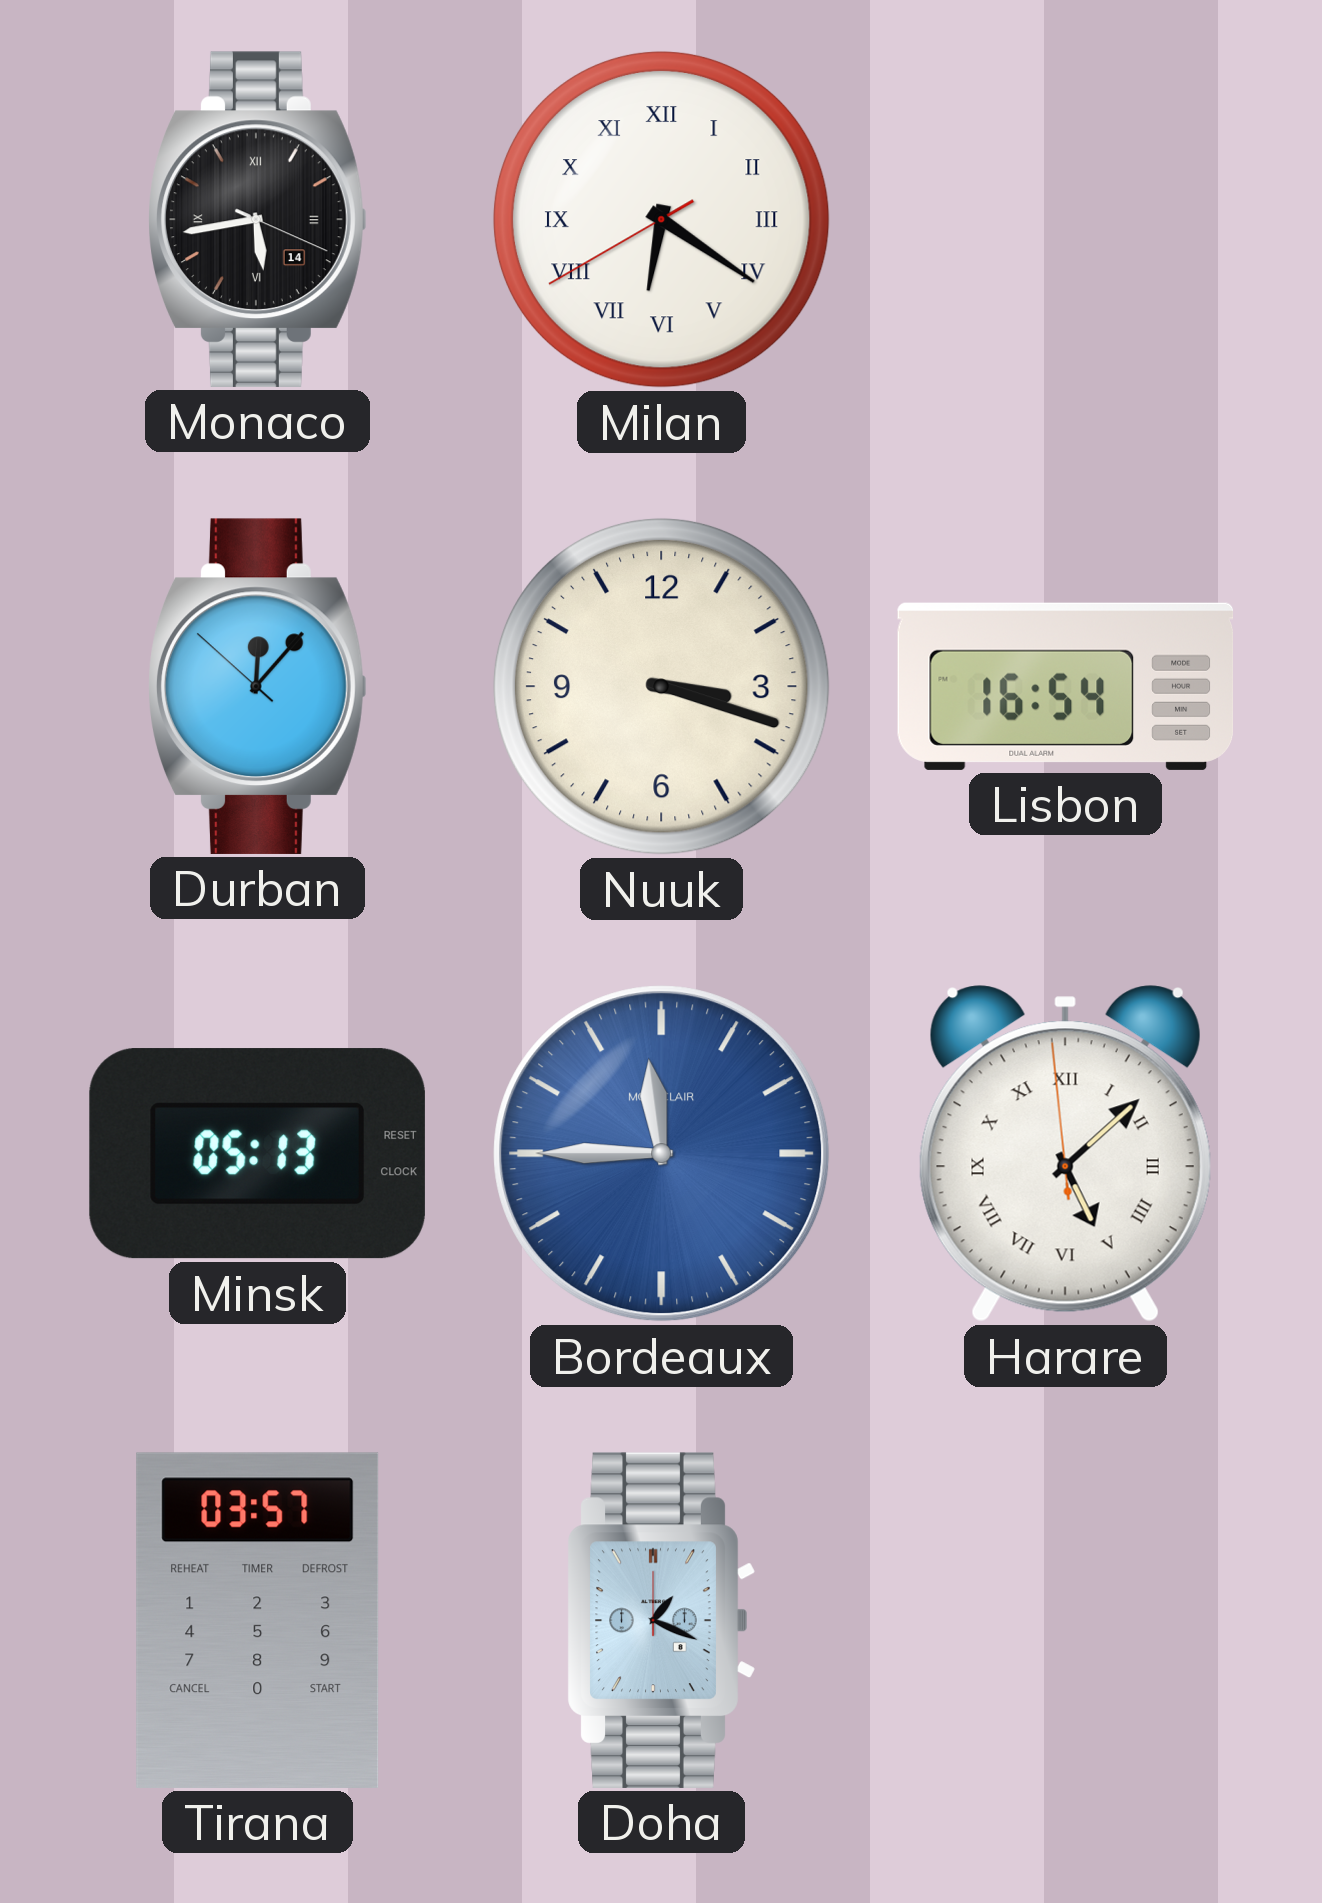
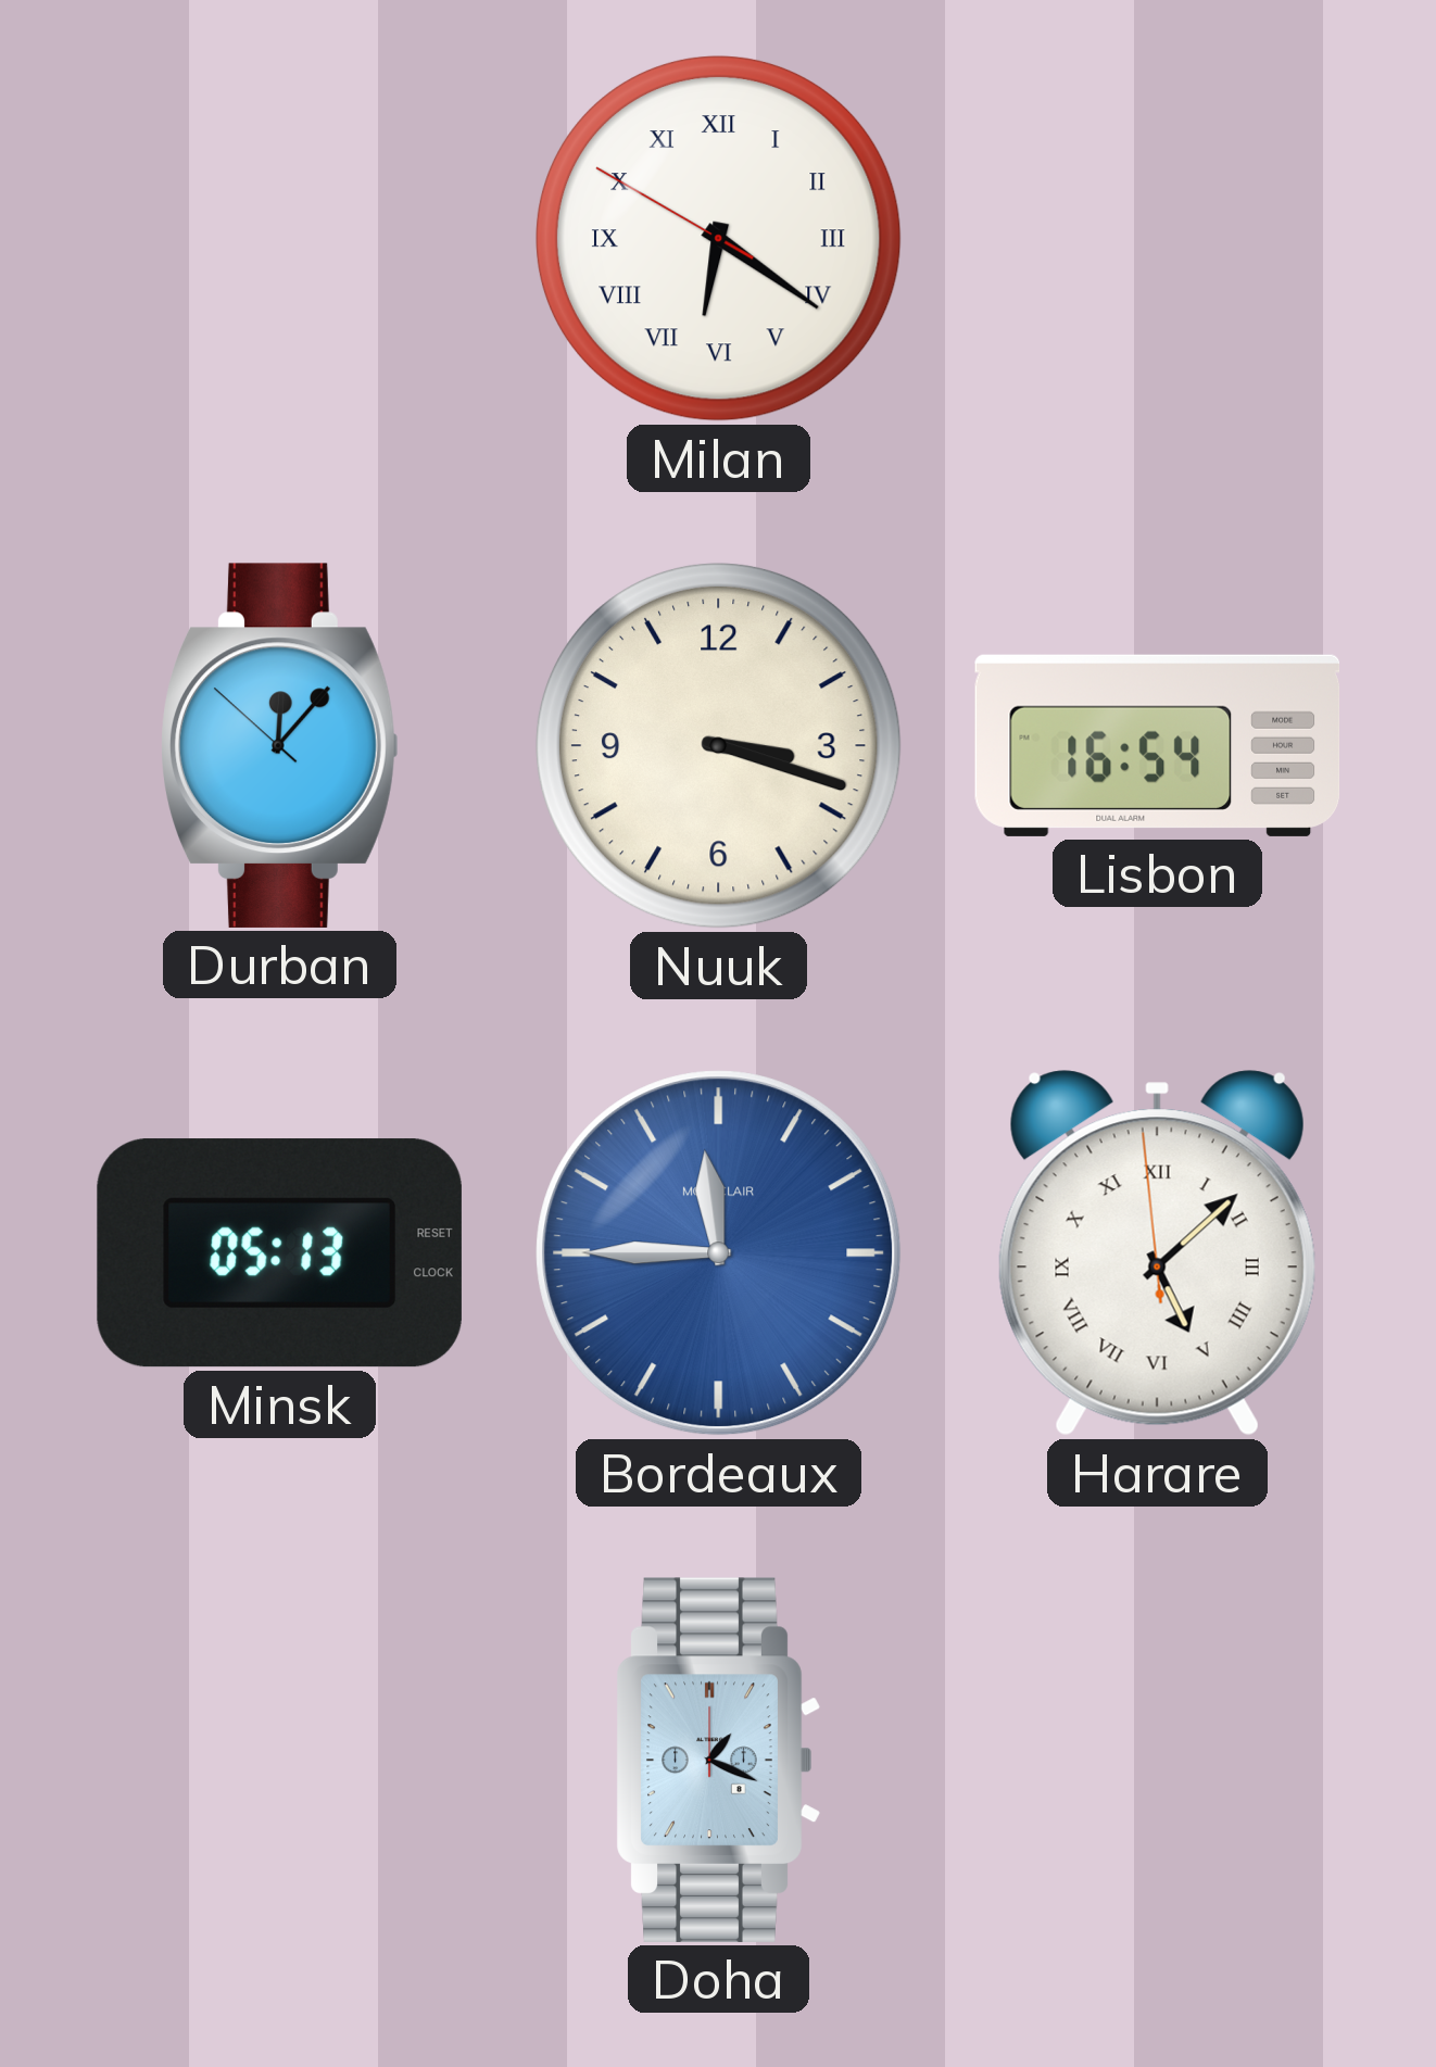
Monaco: 5:43 -> none (258, 219)
Milan: 6:20:40 -> 6:20:50 (718, 238)
Tirana: 03:57 -> none (258, 1620)
